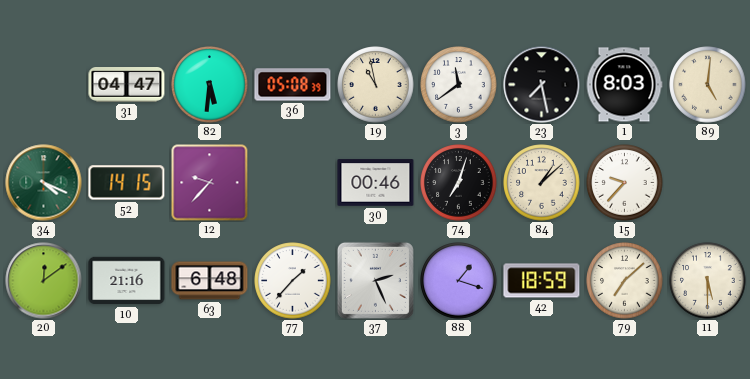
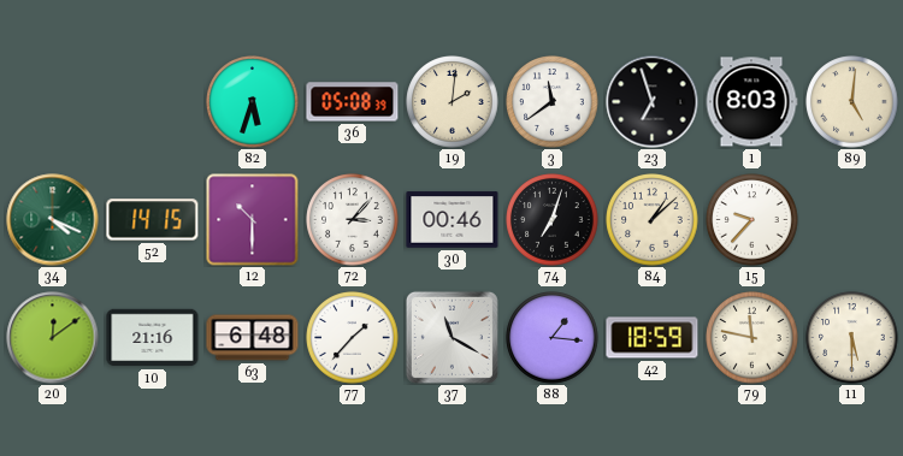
31: 04:47 -> none (127, 85)
82: 5:31 -> 5:33 (253, 102)
19: 10:58 -> 2:01 (453, 102)
23: 7:28 -> 6:57 (653, 102)
12: 9:37 -> 10:30 (253, 220)
72: none -> 3:07 (353, 220)
37: 2:26 -> 11:20 (451, 337)
88: 1:18 -> 1:16 (553, 338)
79: 7:08 -> 11:47 (752, 338)
